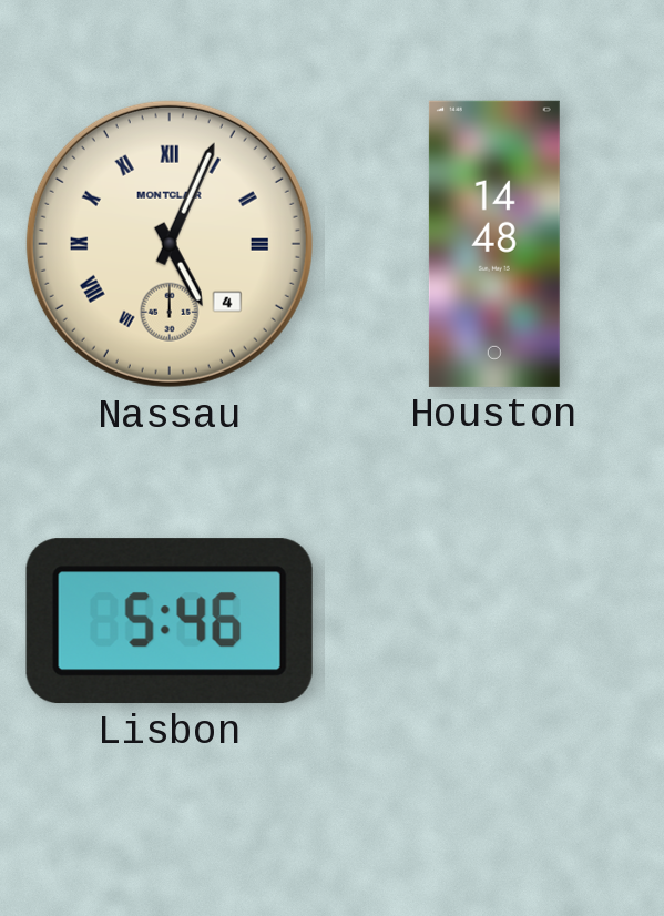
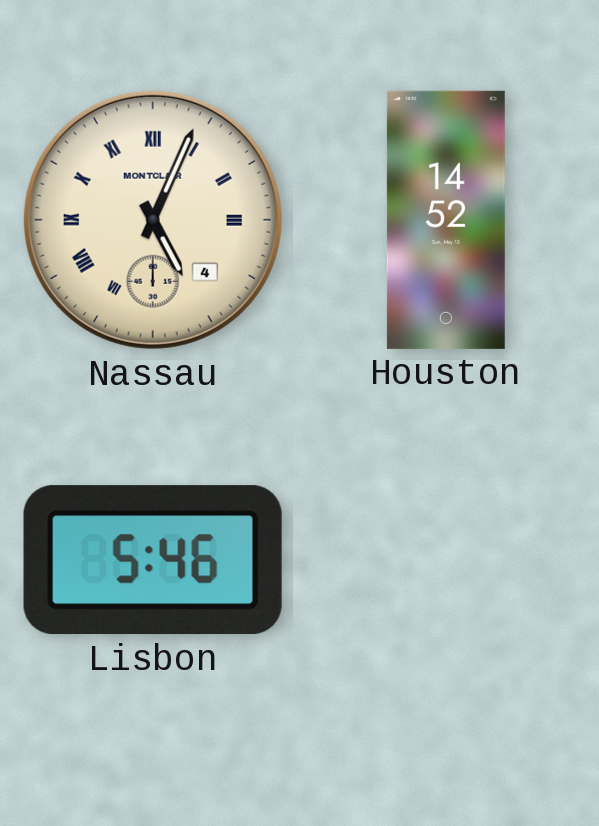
Houston: 14:48 -> 14:52 (446, 220)
